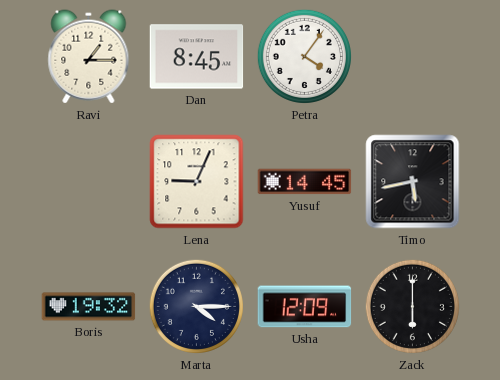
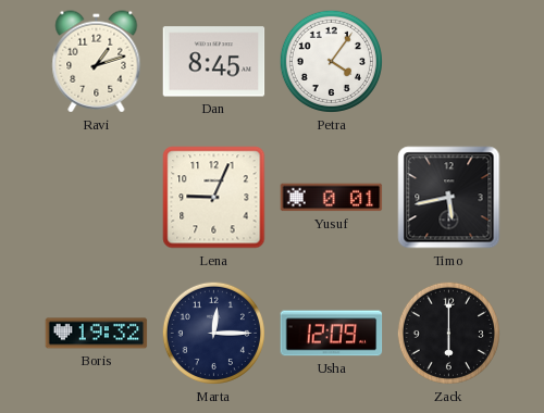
Ravi: 1:15 -> 1:12 (97, 62)
Yusuf: 14:45 -> 0:01 (332, 198)
Marta: 4:15 -> 12:15 (213, 333)
